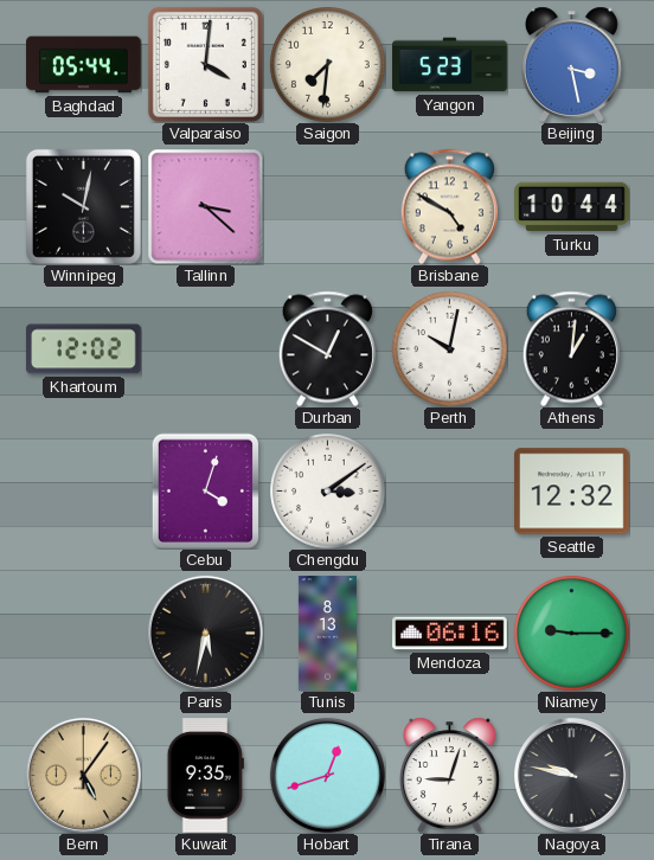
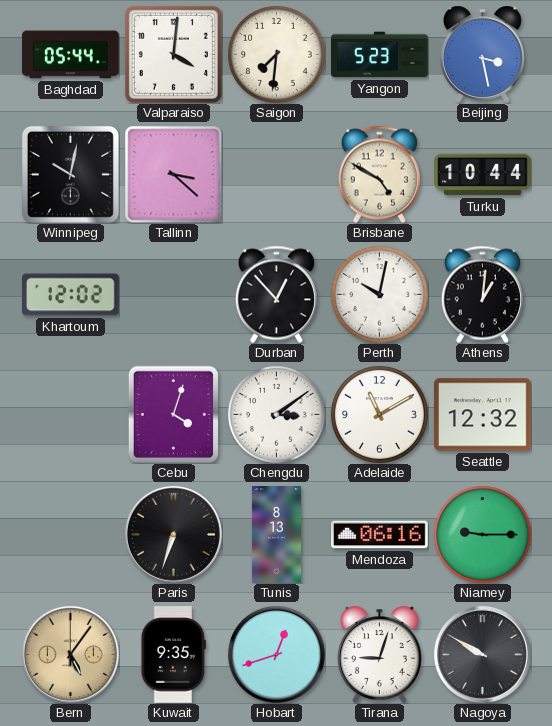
Durban: 12:50 -> 12:53 (276, 294)
Adelaide: none -> 11:10 (380, 415)
Paris: 5:32 -> 6:33 (173, 534)
Nagoya: 9:47 -> 9:50 (482, 654)
